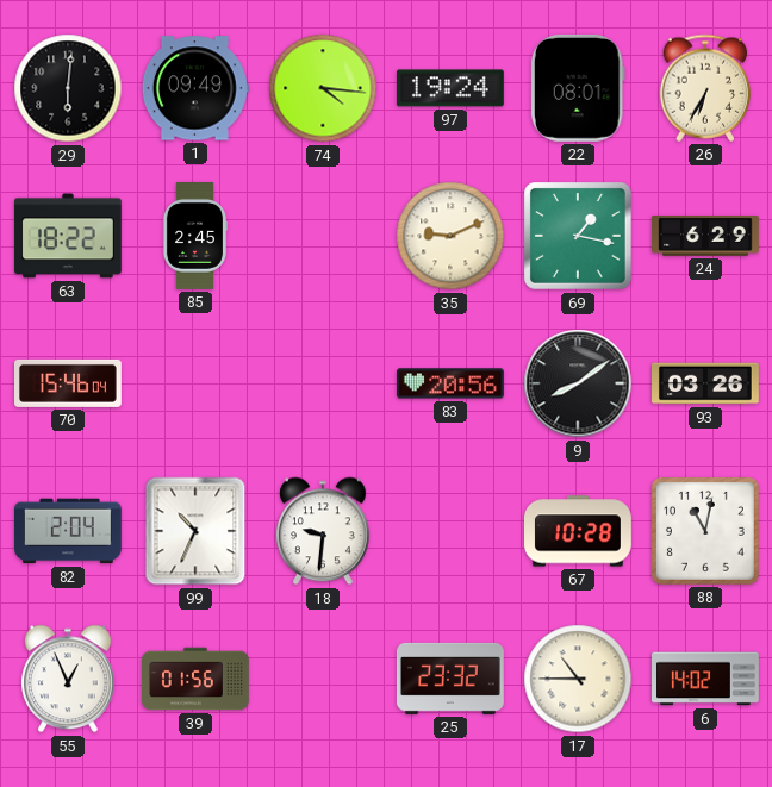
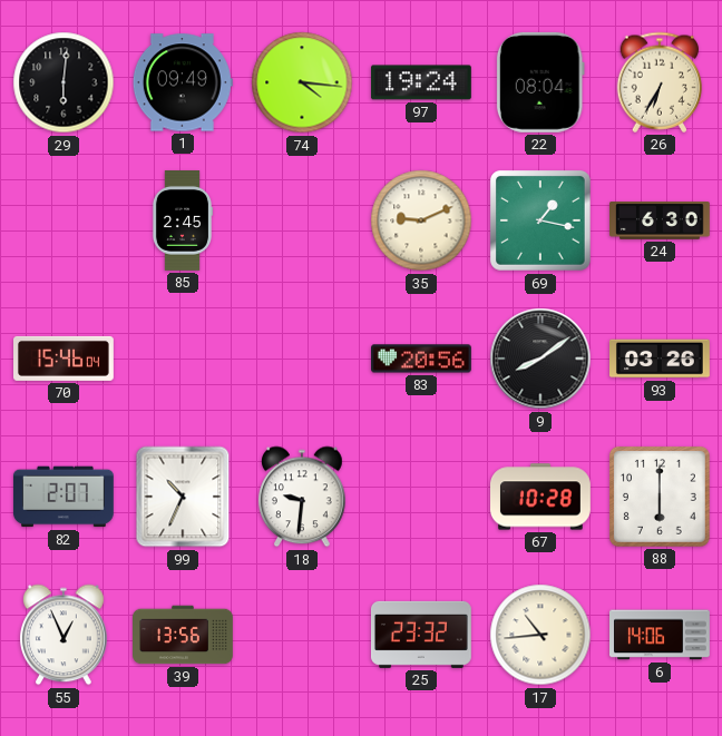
22: 08:01 -> 08:04 (540, 82)
63: 18:22 -> none (68, 236)
24: 6:29 -> 6:30 (661, 222)
82: 2:04 -> 2:07 (64, 497)
88: 11:02 -> 6:00 (660, 497)
39: 01:56 -> 13:56 (184, 635)
17: 10:45 -> 10:44 (540, 635)
6: 14:02 -> 14:06 (661, 635)
